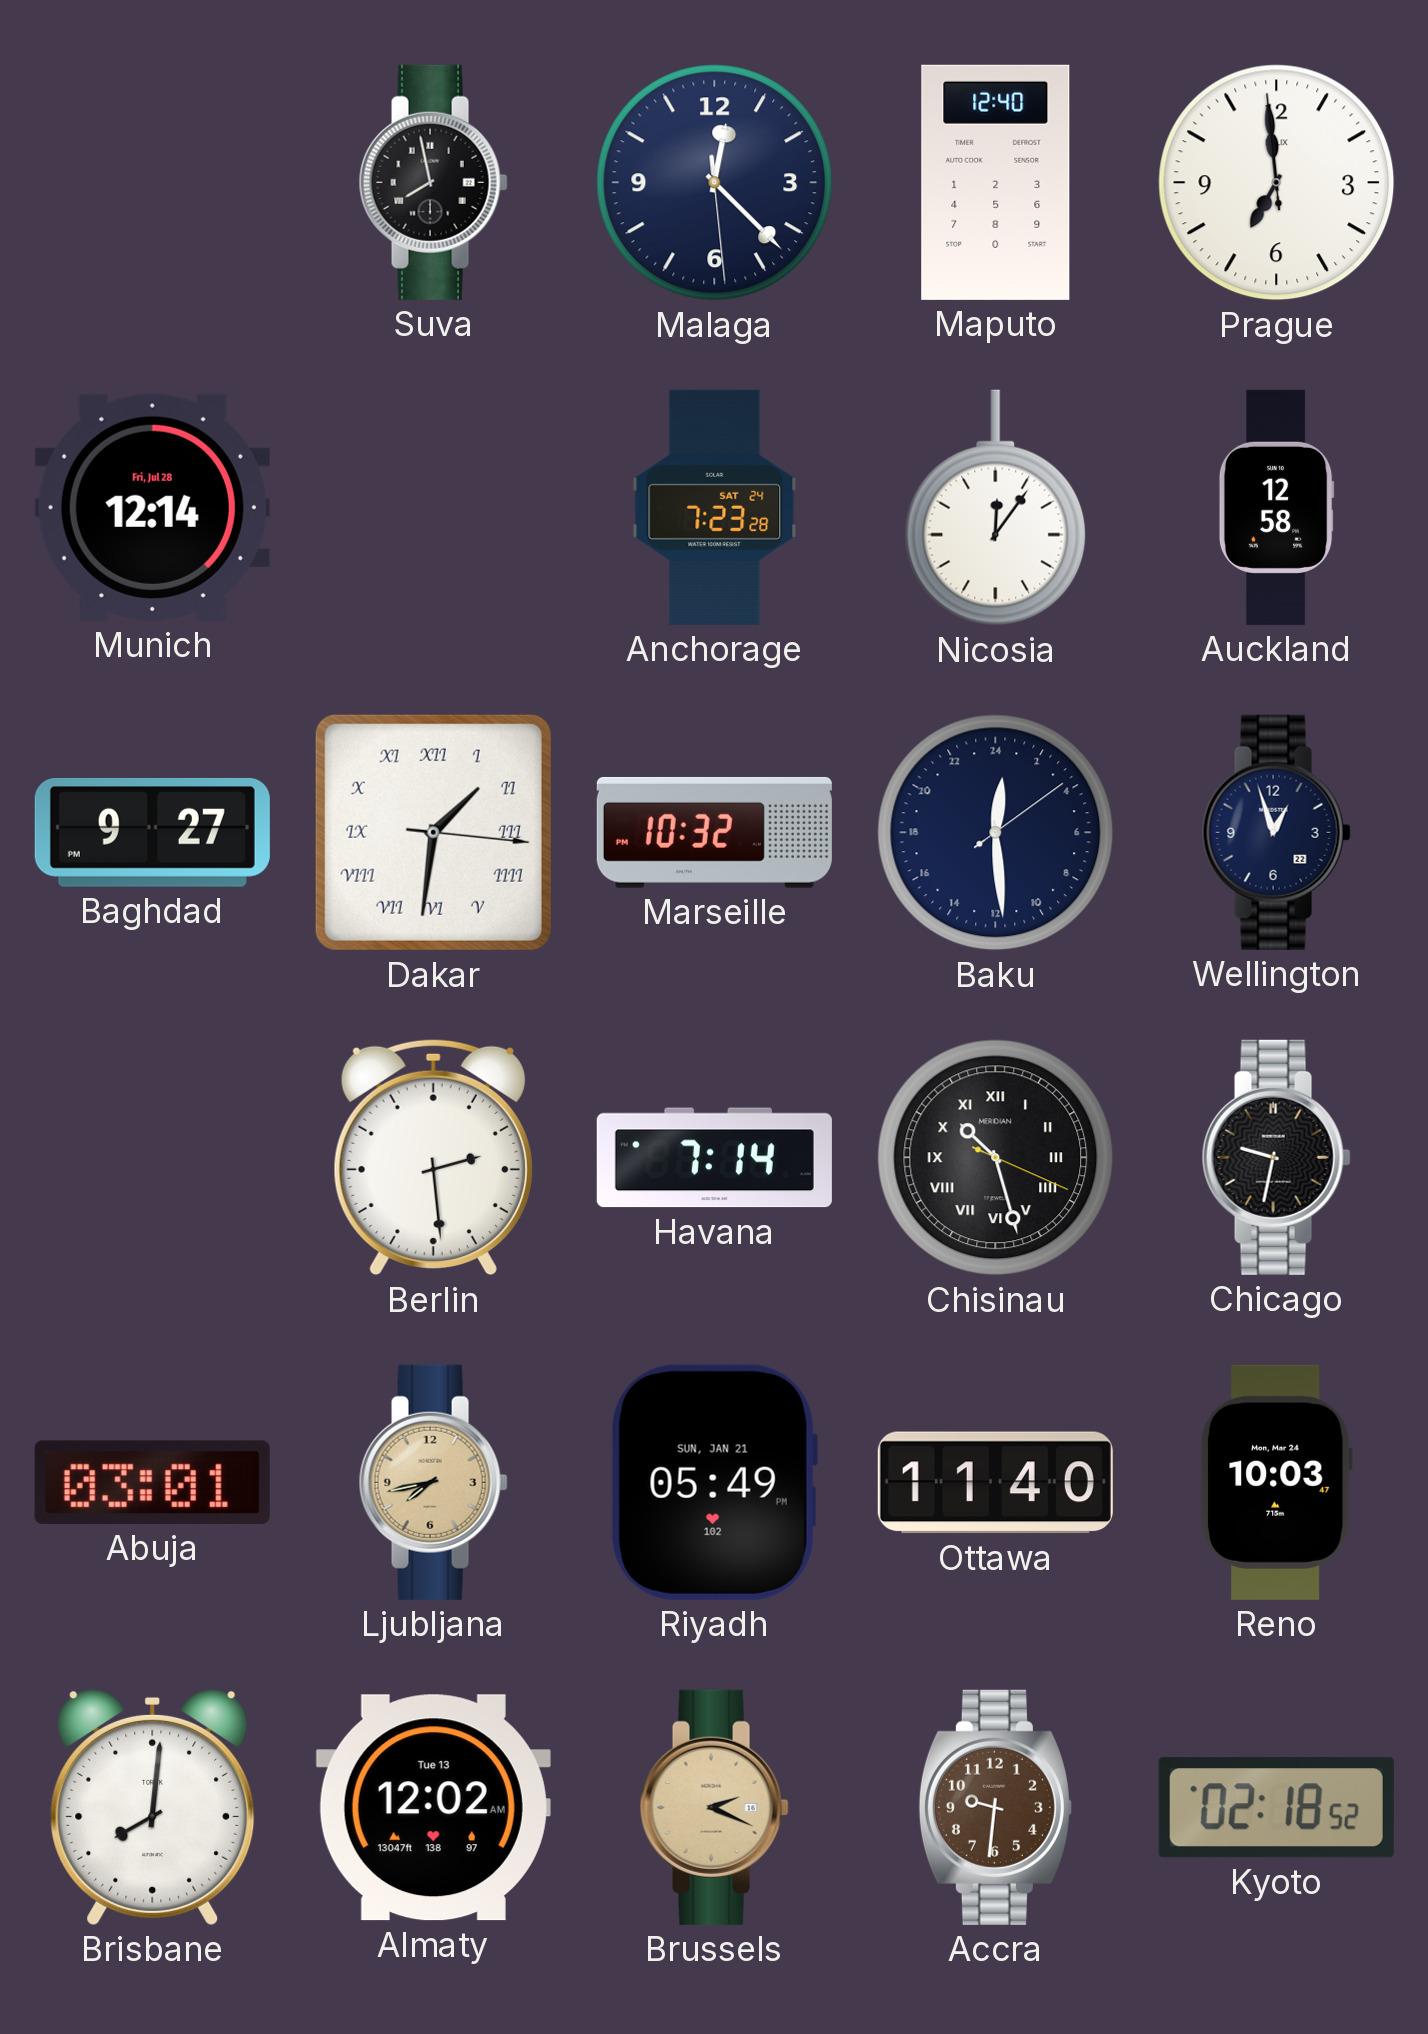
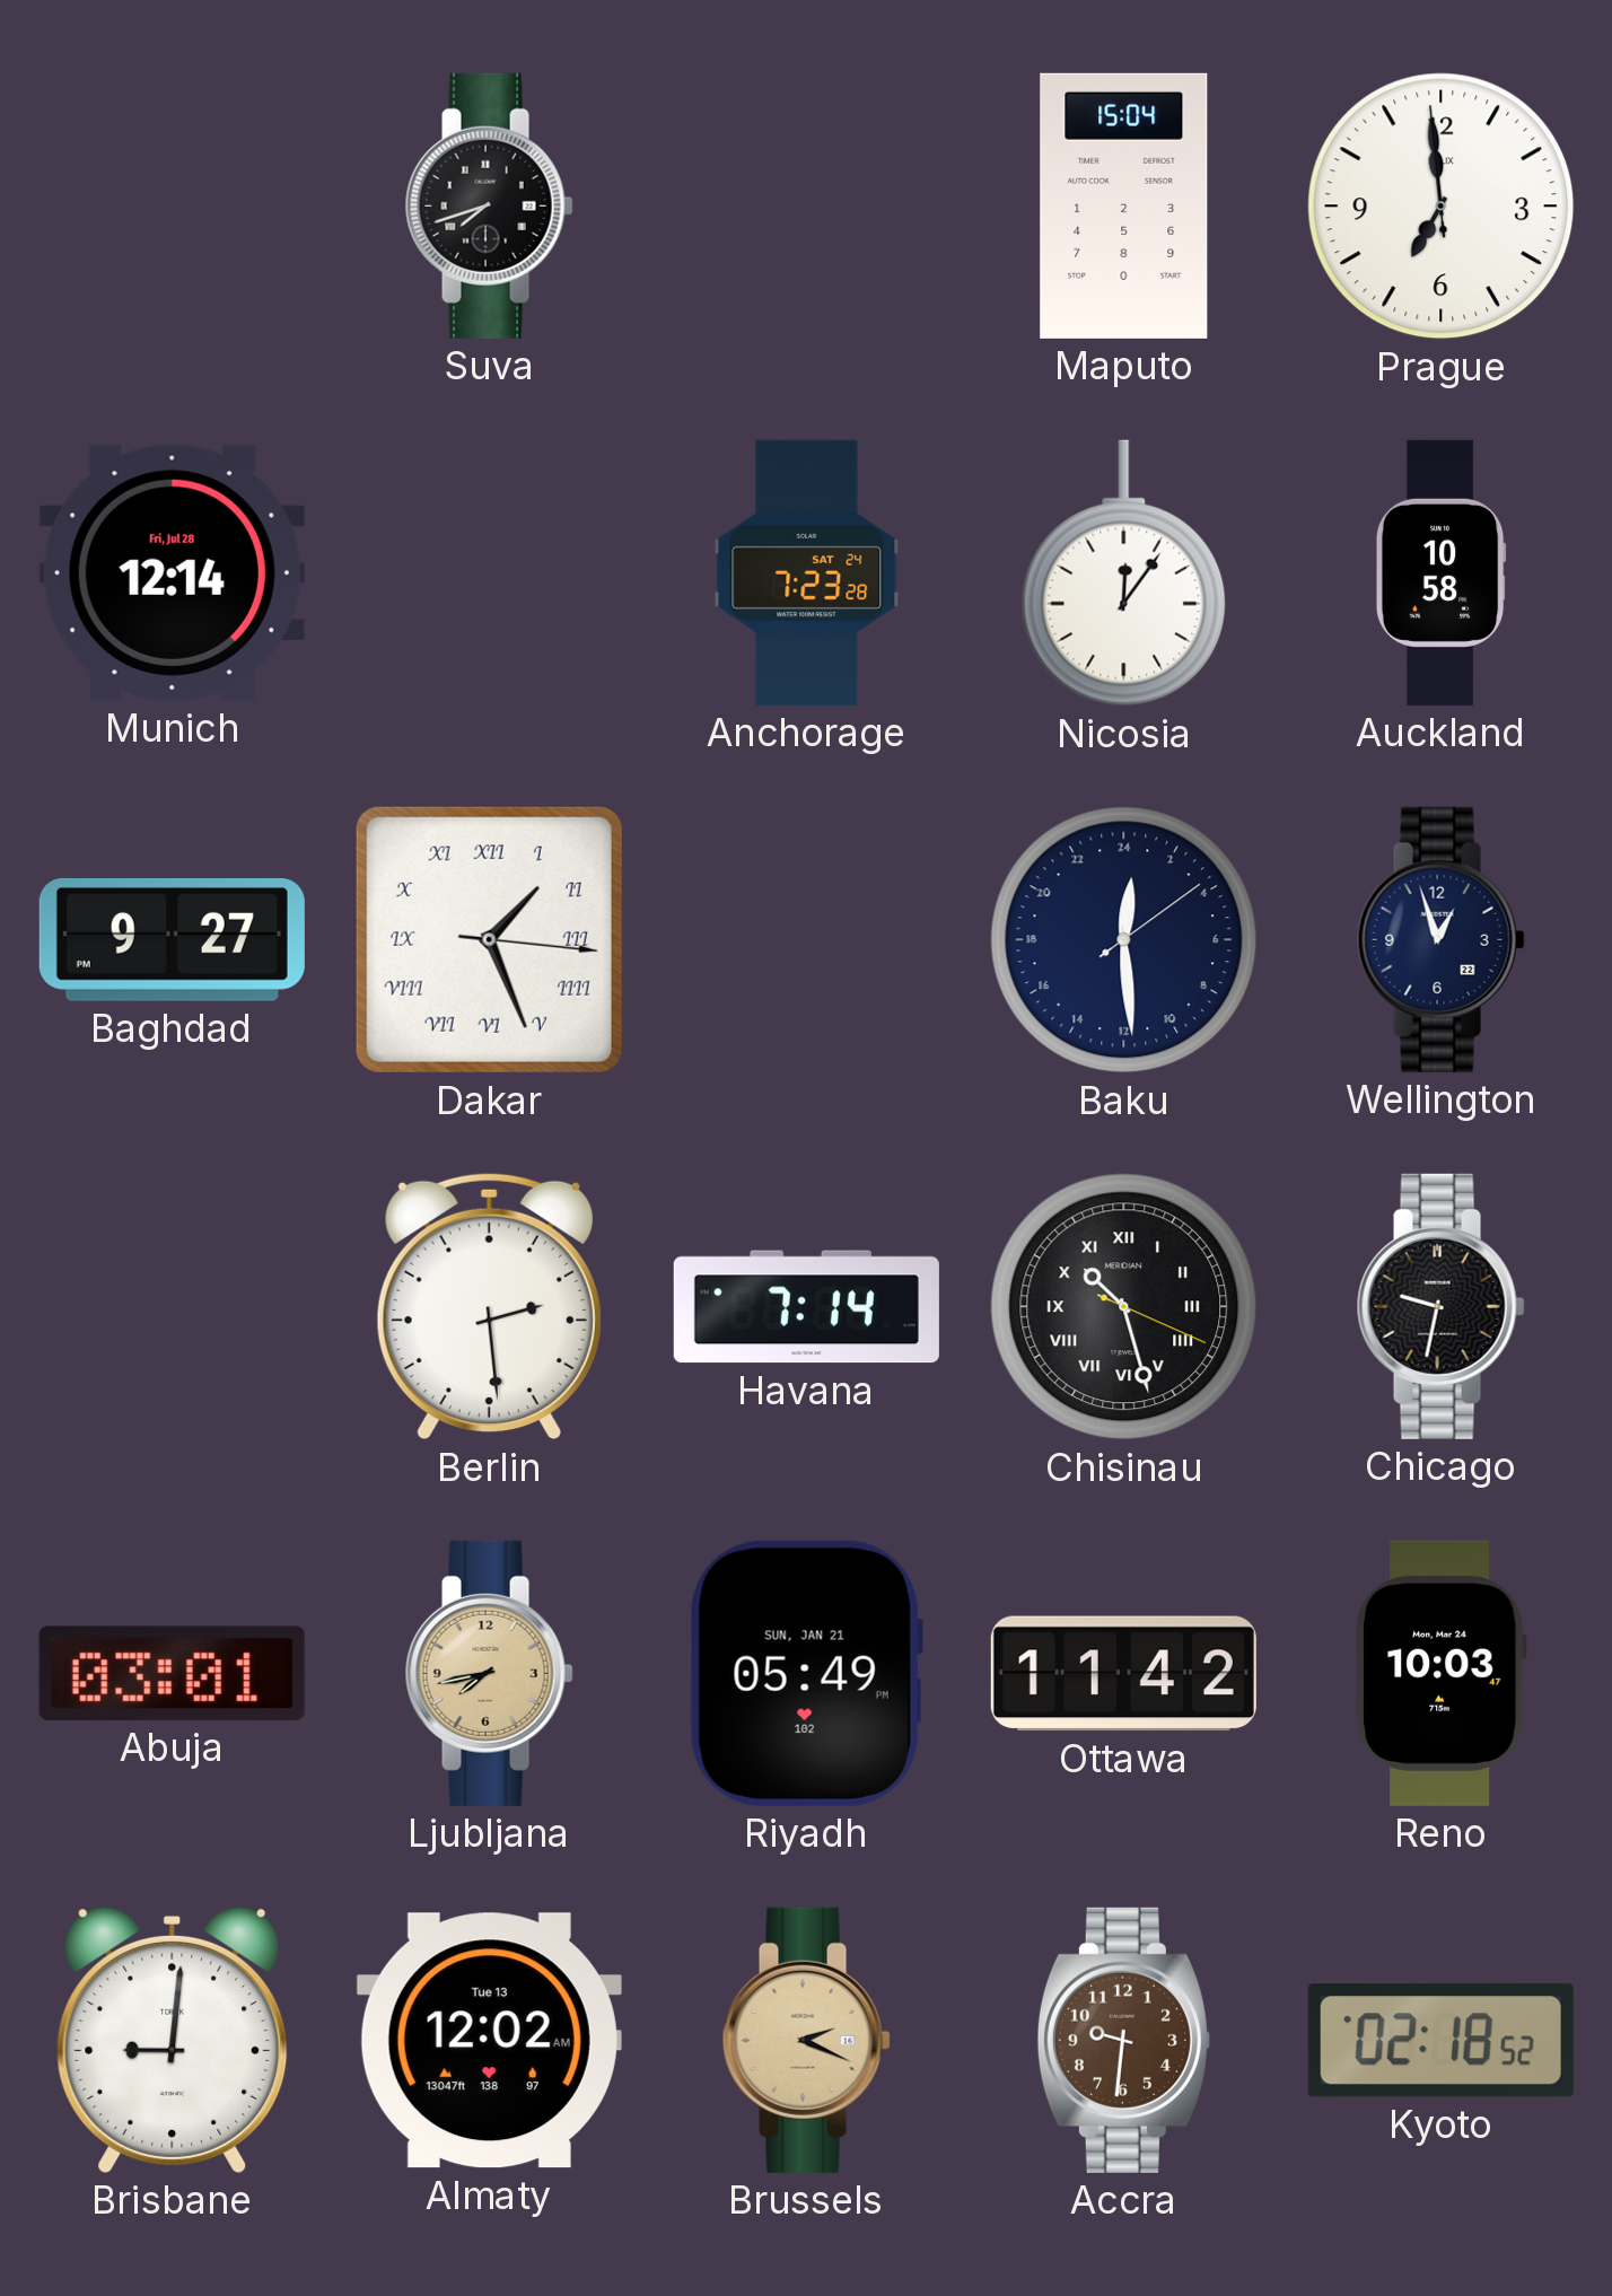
Suva: 7:58 -> 7:42 (489, 205)
Malaga: 12:22 -> none (715, 183)
Maputo: 12:40 -> 15:04 (1124, 205)
Auckland: 12:58 -> 10:58 (1440, 572)
Dakar: 1:31 -> 1:26 (489, 939)
Marseille: 10:32 -> none (714, 832)
Ottawa: 11:40 -> 11:42 (1123, 1674)
Brisbane: 8:01 -> 9:01 (173, 2040)
